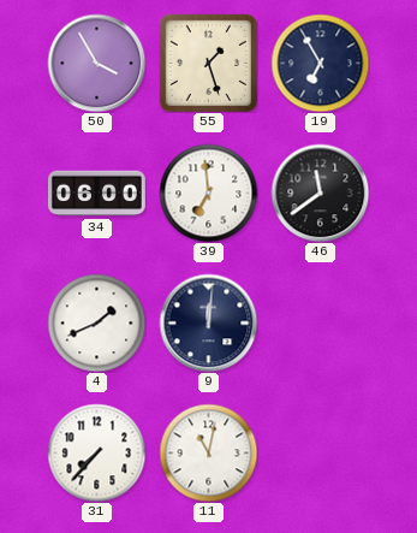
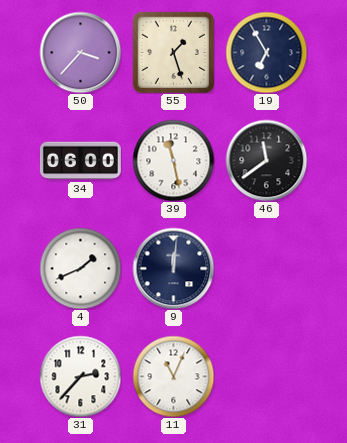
50: 3:55 -> 3:37 (80, 52)
39: 6:59 -> 11:28 (173, 160)
31: 7:37 -> 2:37 (80, 376)
11: 11:02 -> 11:04 (173, 376)
